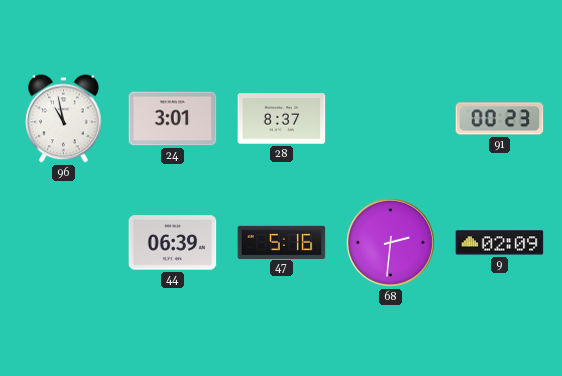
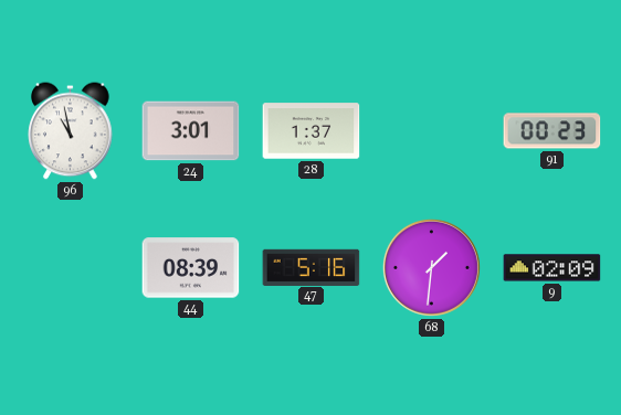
28: 8:37 -> 1:37 (312, 131)
44: 06:39 -> 08:39 (191, 268)
68: 2:31 -> 1:31 (431, 267)
